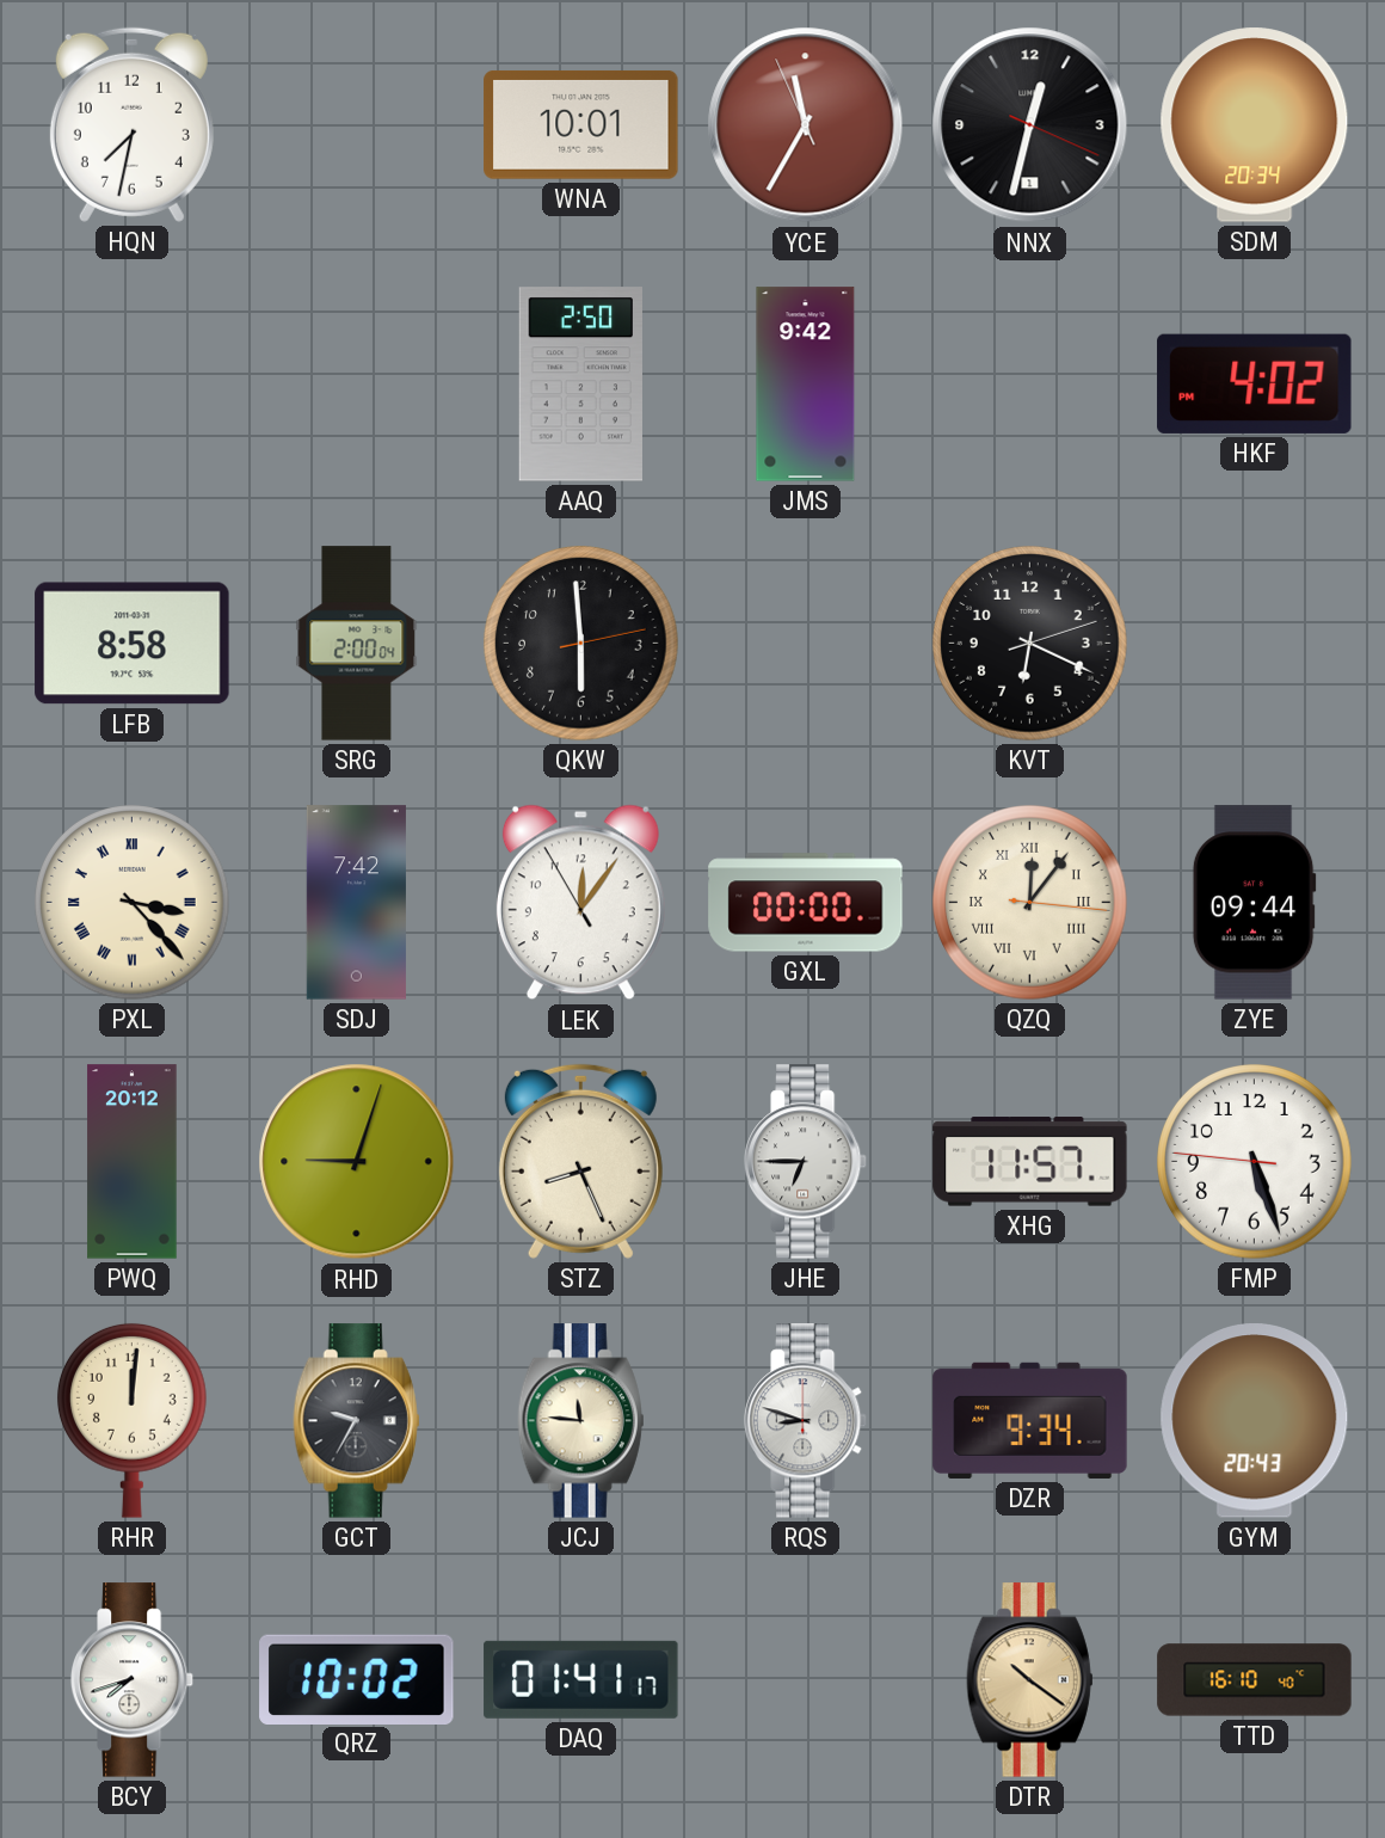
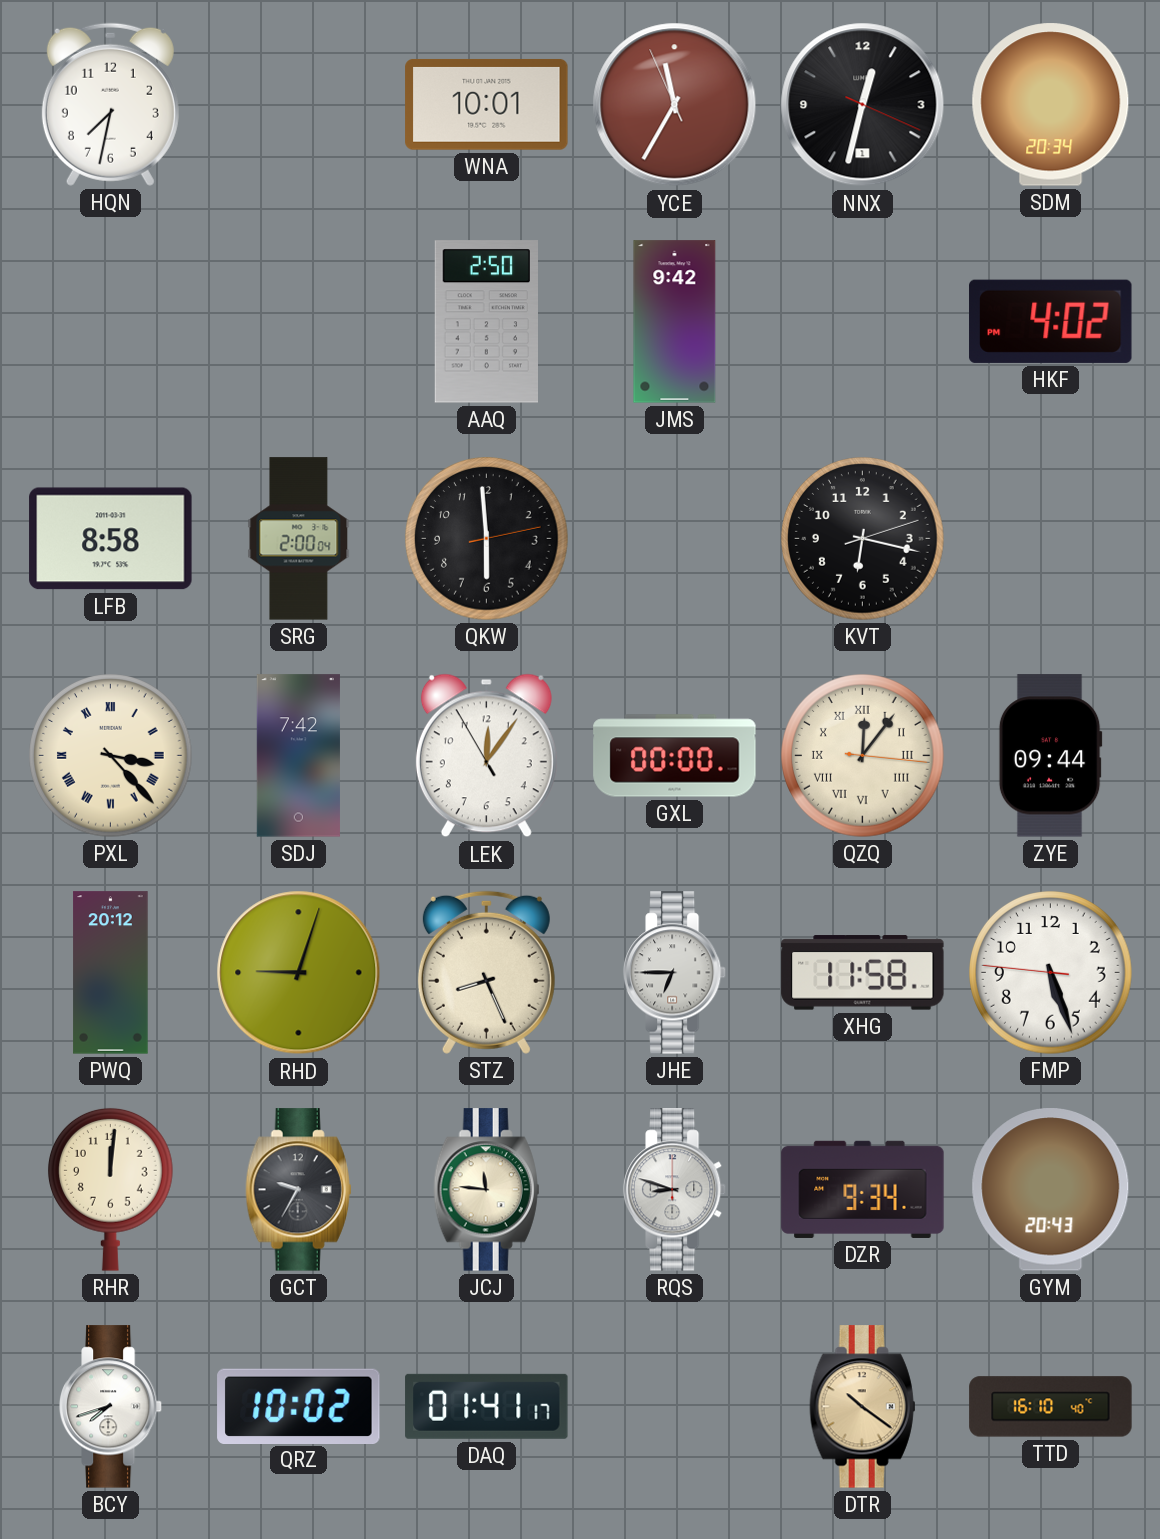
KVT: 6:19 -> 6:17 (863, 539)
XHG: 11:57 -> 11:58 (863, 973)
